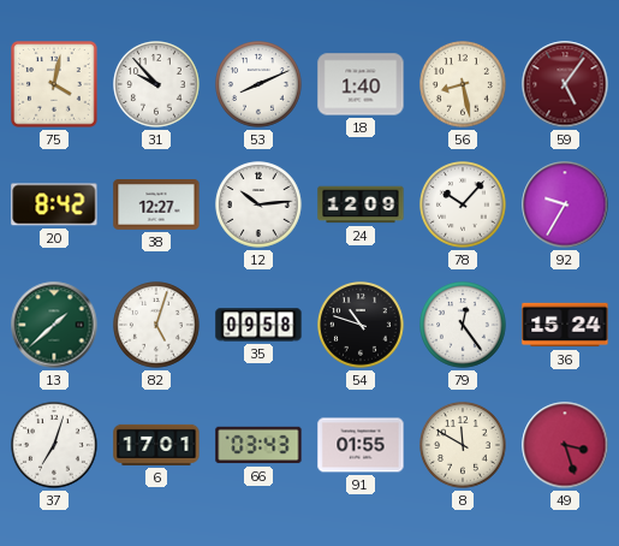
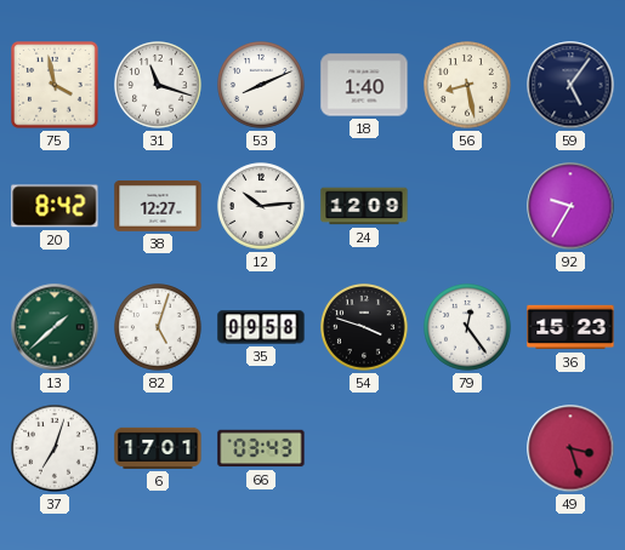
75: 4:02 -> 3:58 (55, 85)
31: 9:53 -> 11:18 (159, 86)
59 dial: burgundy -> navy (570, 85)
78: 10:07 -> none (464, 206)
54: 10:48 -> 3:48 (365, 328)
36: 15:24 -> 15:23 (570, 327)
91: 01:55 -> none (361, 445)
8: 11:50 -> none (464, 446)
